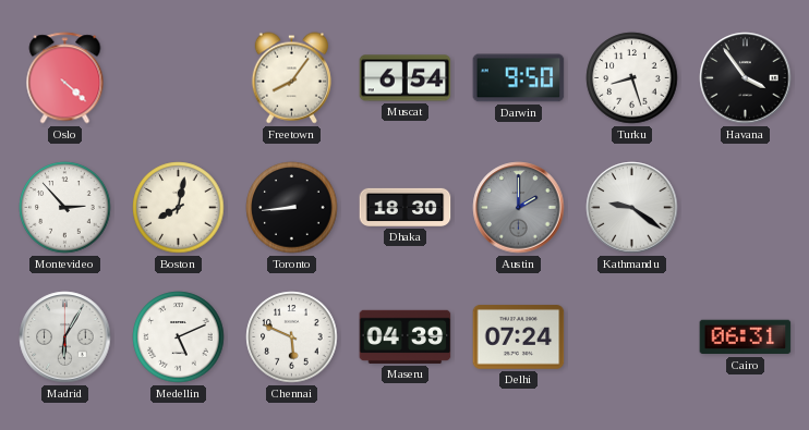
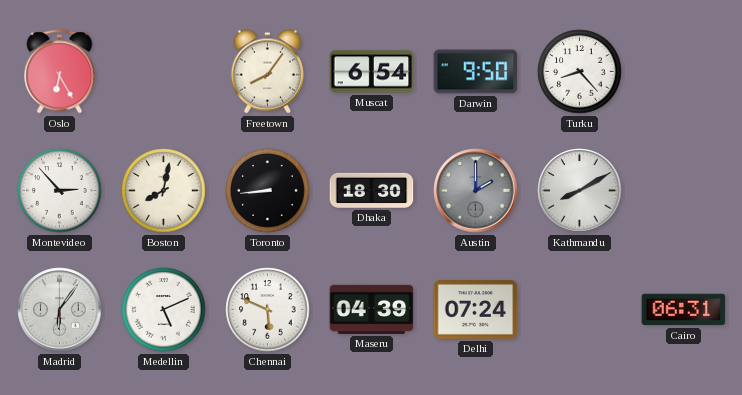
Oslo: 4:22 -> 6:25 (60, 72)
Turku: 8:27 -> 8:23 (580, 72)
Havana: 3:54 -> none (746, 78)
Kathmandu: 9:21 -> 8:10 (580, 191)
Madrid: 6:05 -> 6:06 (60, 310)
